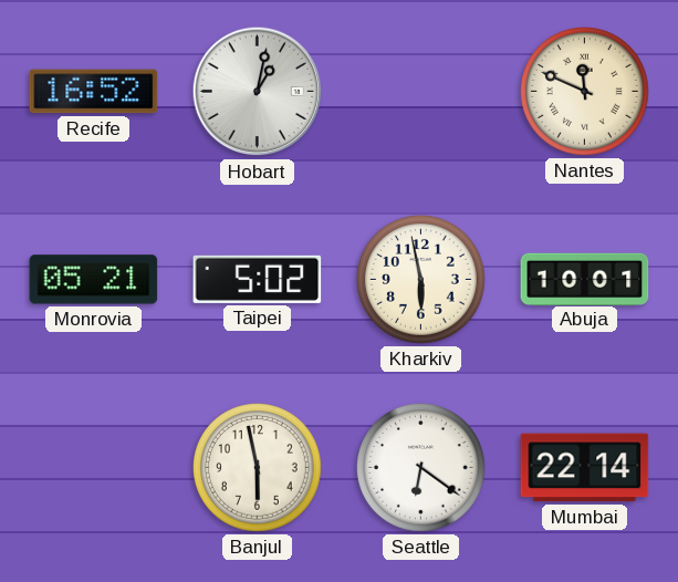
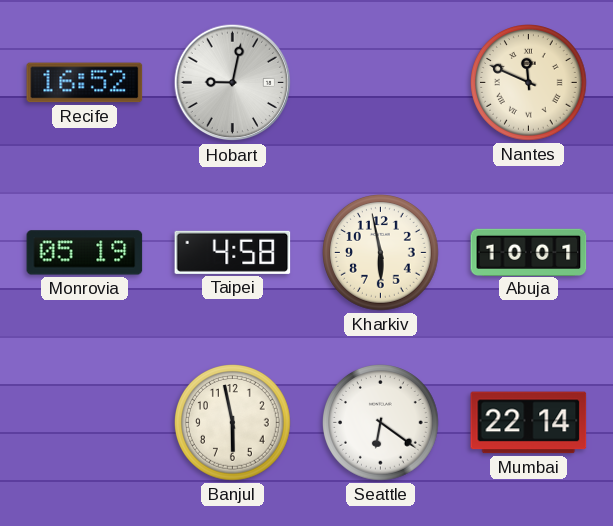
Hobart: 1:02 -> 9:02 (233, 83)
Monrovia: 05:21 -> 05:19 (85, 253)
Taipei: 5:02 -> 4:58 (233, 252)
